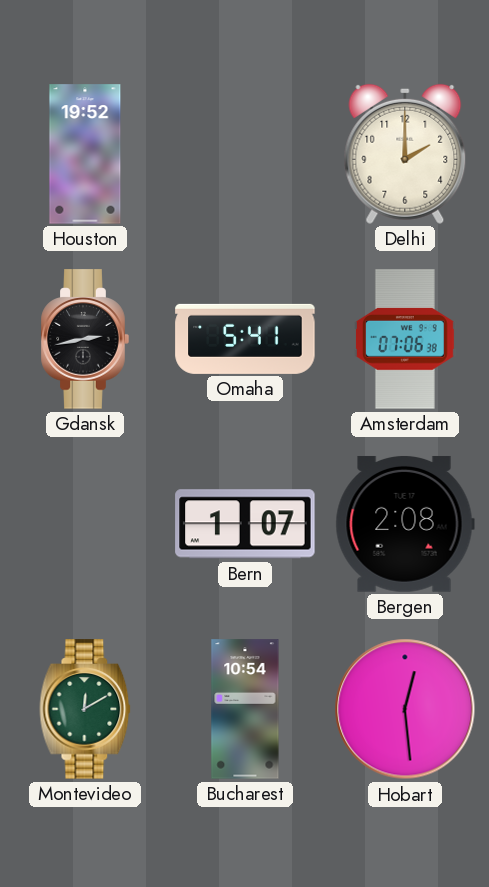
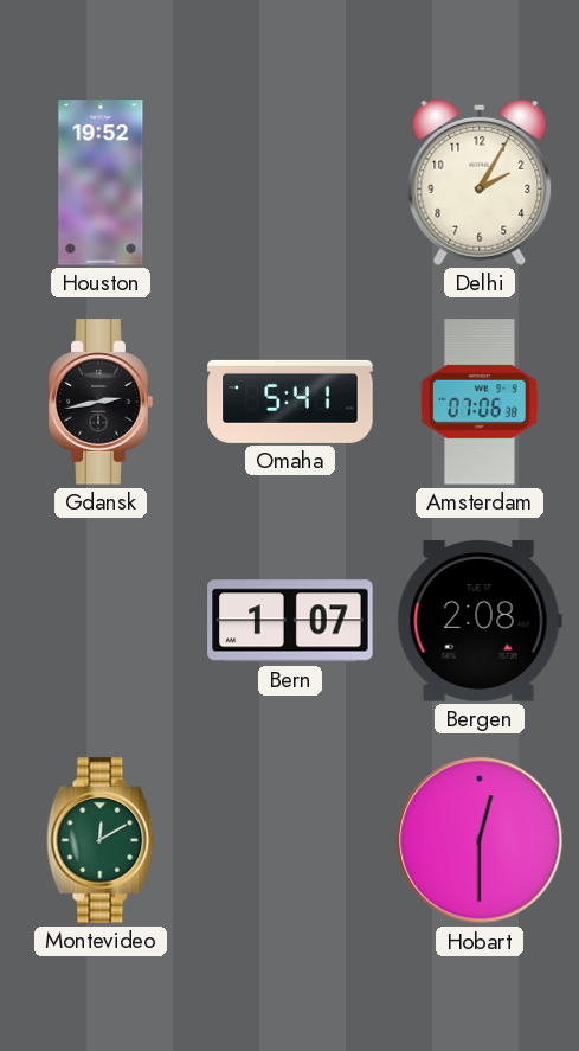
Delhi: 2:00 -> 2:05 (480, 182)
Bucharest: 10:54 -> none (245, 709)
Hobart: 12:29 -> 12:30 (480, 840)
